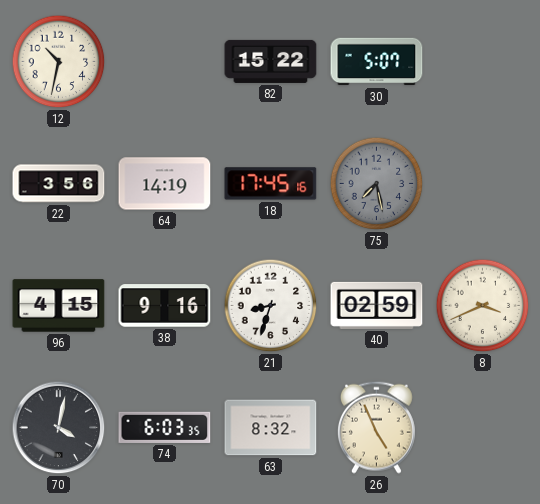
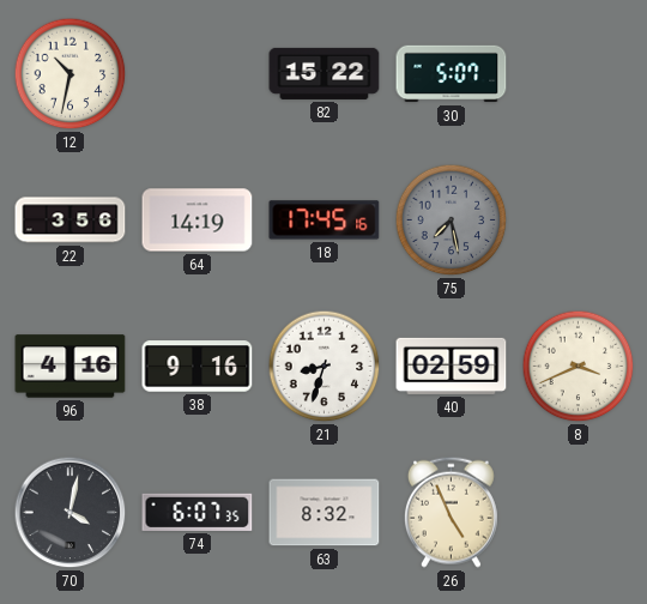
96: 4:15 -> 4:16 (71, 367)
74: 6:03 -> 6:07 (198, 512)
